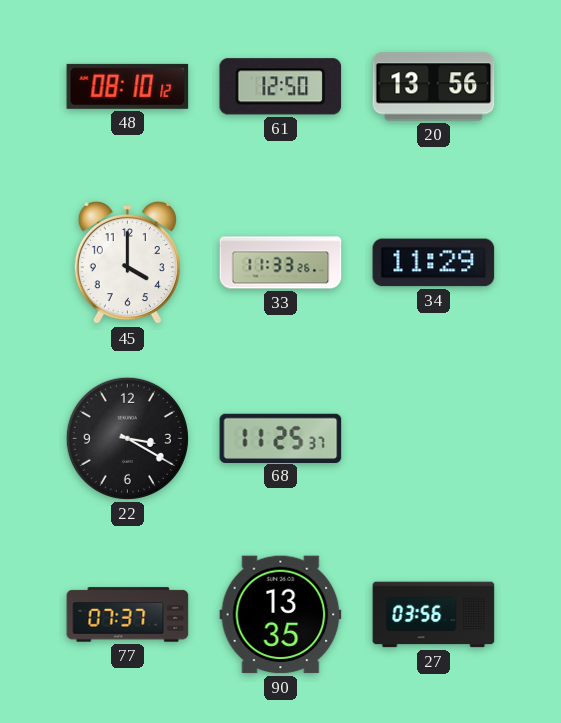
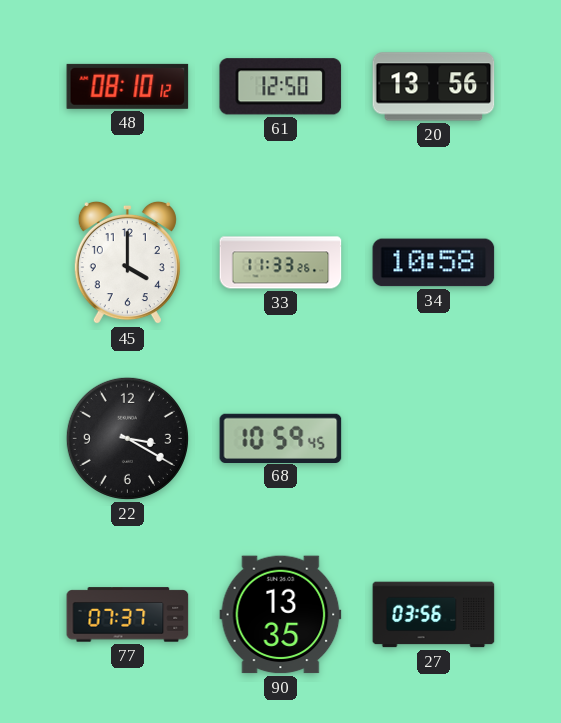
34: 11:29 -> 10:58 (434, 263)
68: 11:25 -> 10:59 (281, 438)
